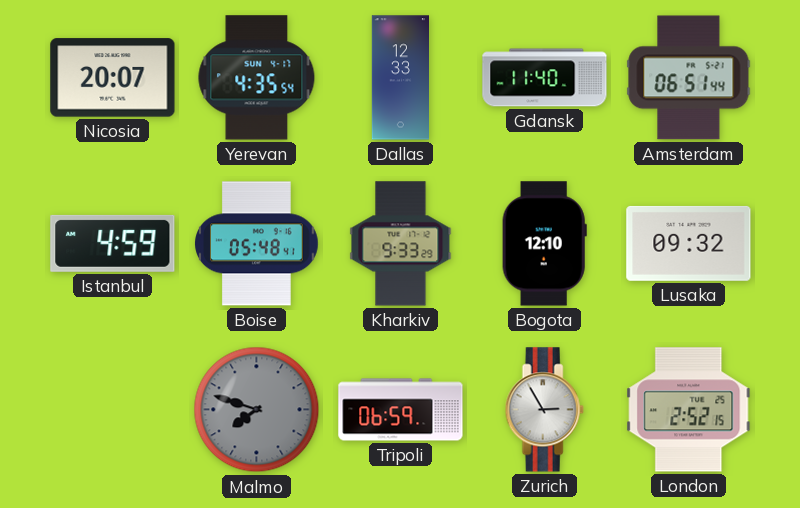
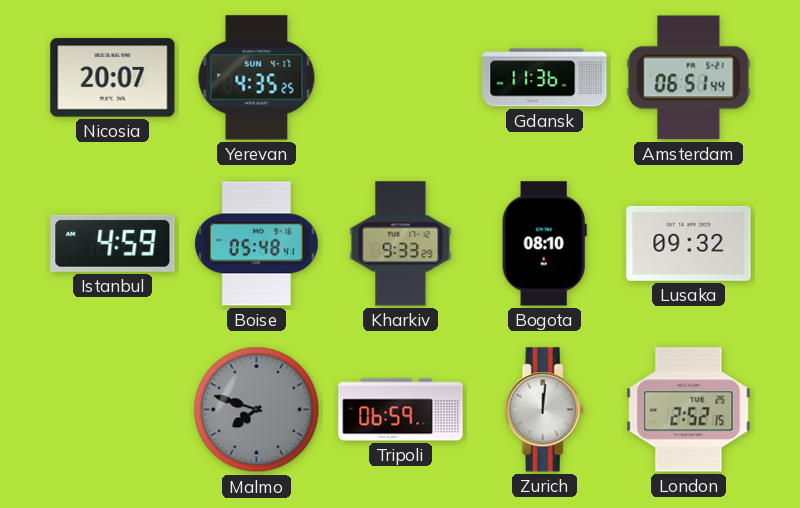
Yerevan: 4:35:54 -> 4:35:25 (257, 78)
Dallas: 12:33 -> none (400, 78)
Gdansk: 11:40 -> 11:36 (545, 78)
Bogota: 12:10 -> 08:10 (544, 244)
Zurich: 2:55 -> 12:01 (544, 410)
